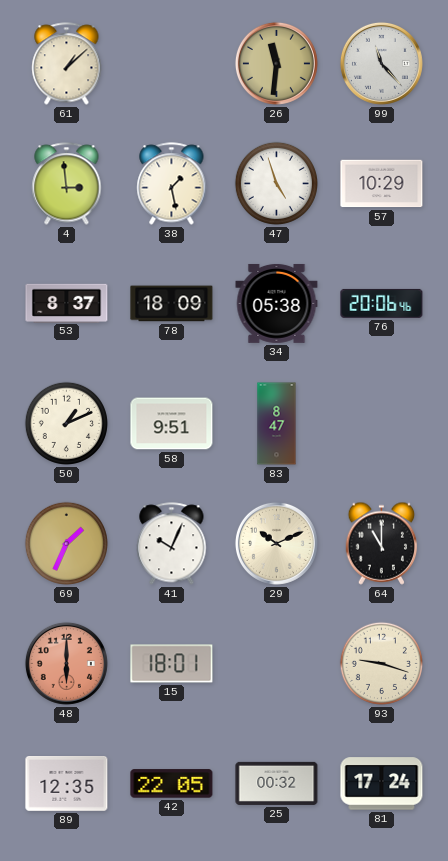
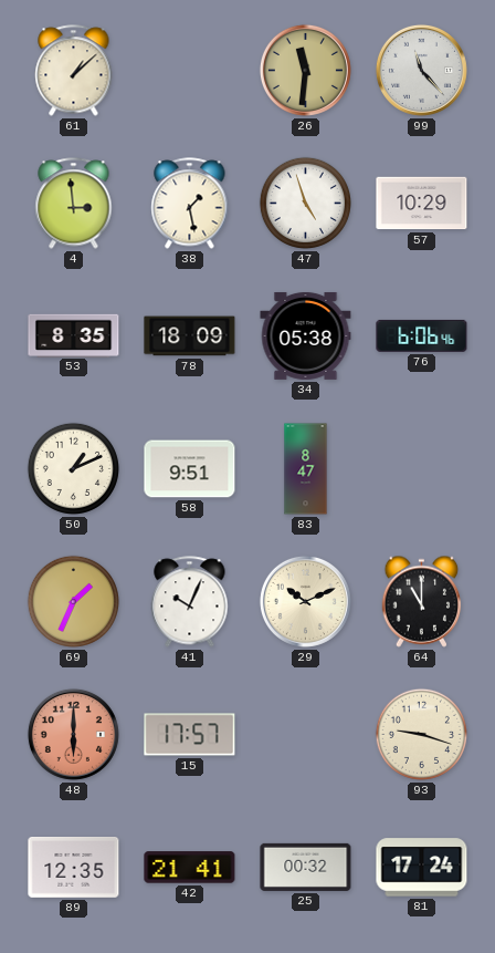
53: 8:37 -> 8:35 (74, 335)
76: 20:06 -> 6:06 (422, 335)
15: 18:01 -> 17:57 (190, 735)
42: 22:05 -> 21:41 (190, 868)
